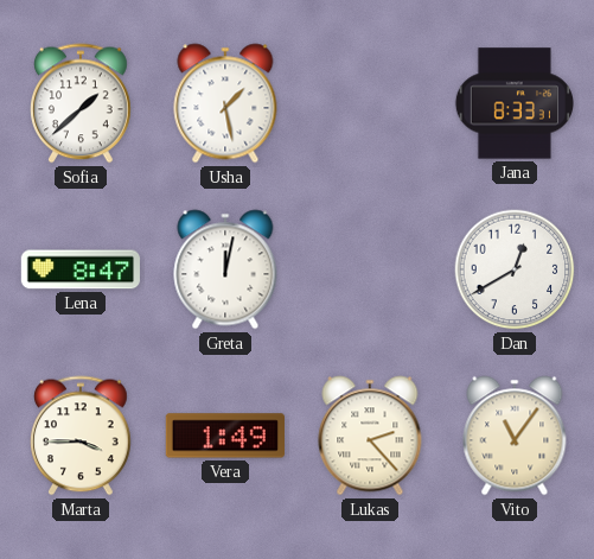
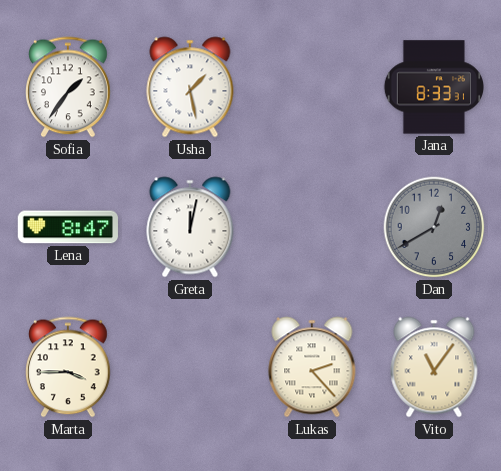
Sofia: 1:38 -> 1:36 (69, 87)
Dan dial: white -> grey (434, 227)
Vera: 1:49 -> none (225, 436)
